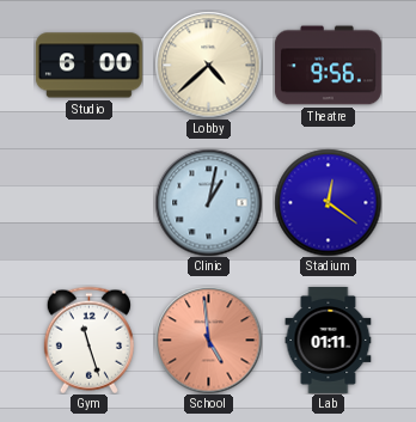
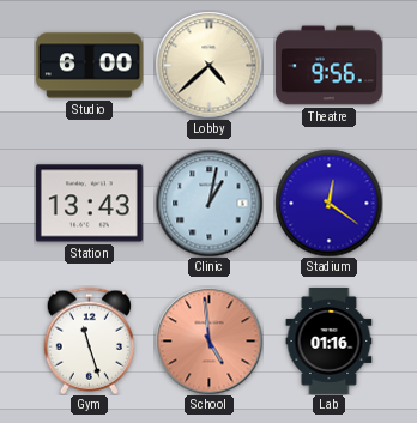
Station: none -> 13:43 (89, 204)
Lab: 01:11 -> 01:16 (330, 340)
